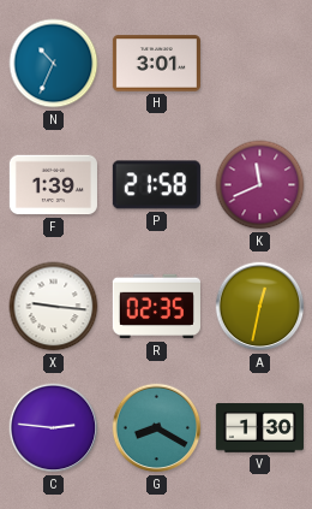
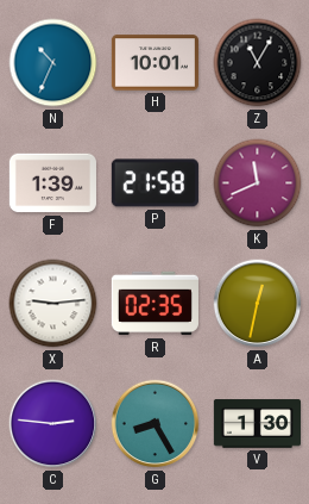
H: 3:01 -> 10:01 (154, 63)
Z: none -> 11:05 (258, 63)
X: 9:16 -> 9:14 (53, 304)
G: 8:20 -> 8:25 (156, 424)
